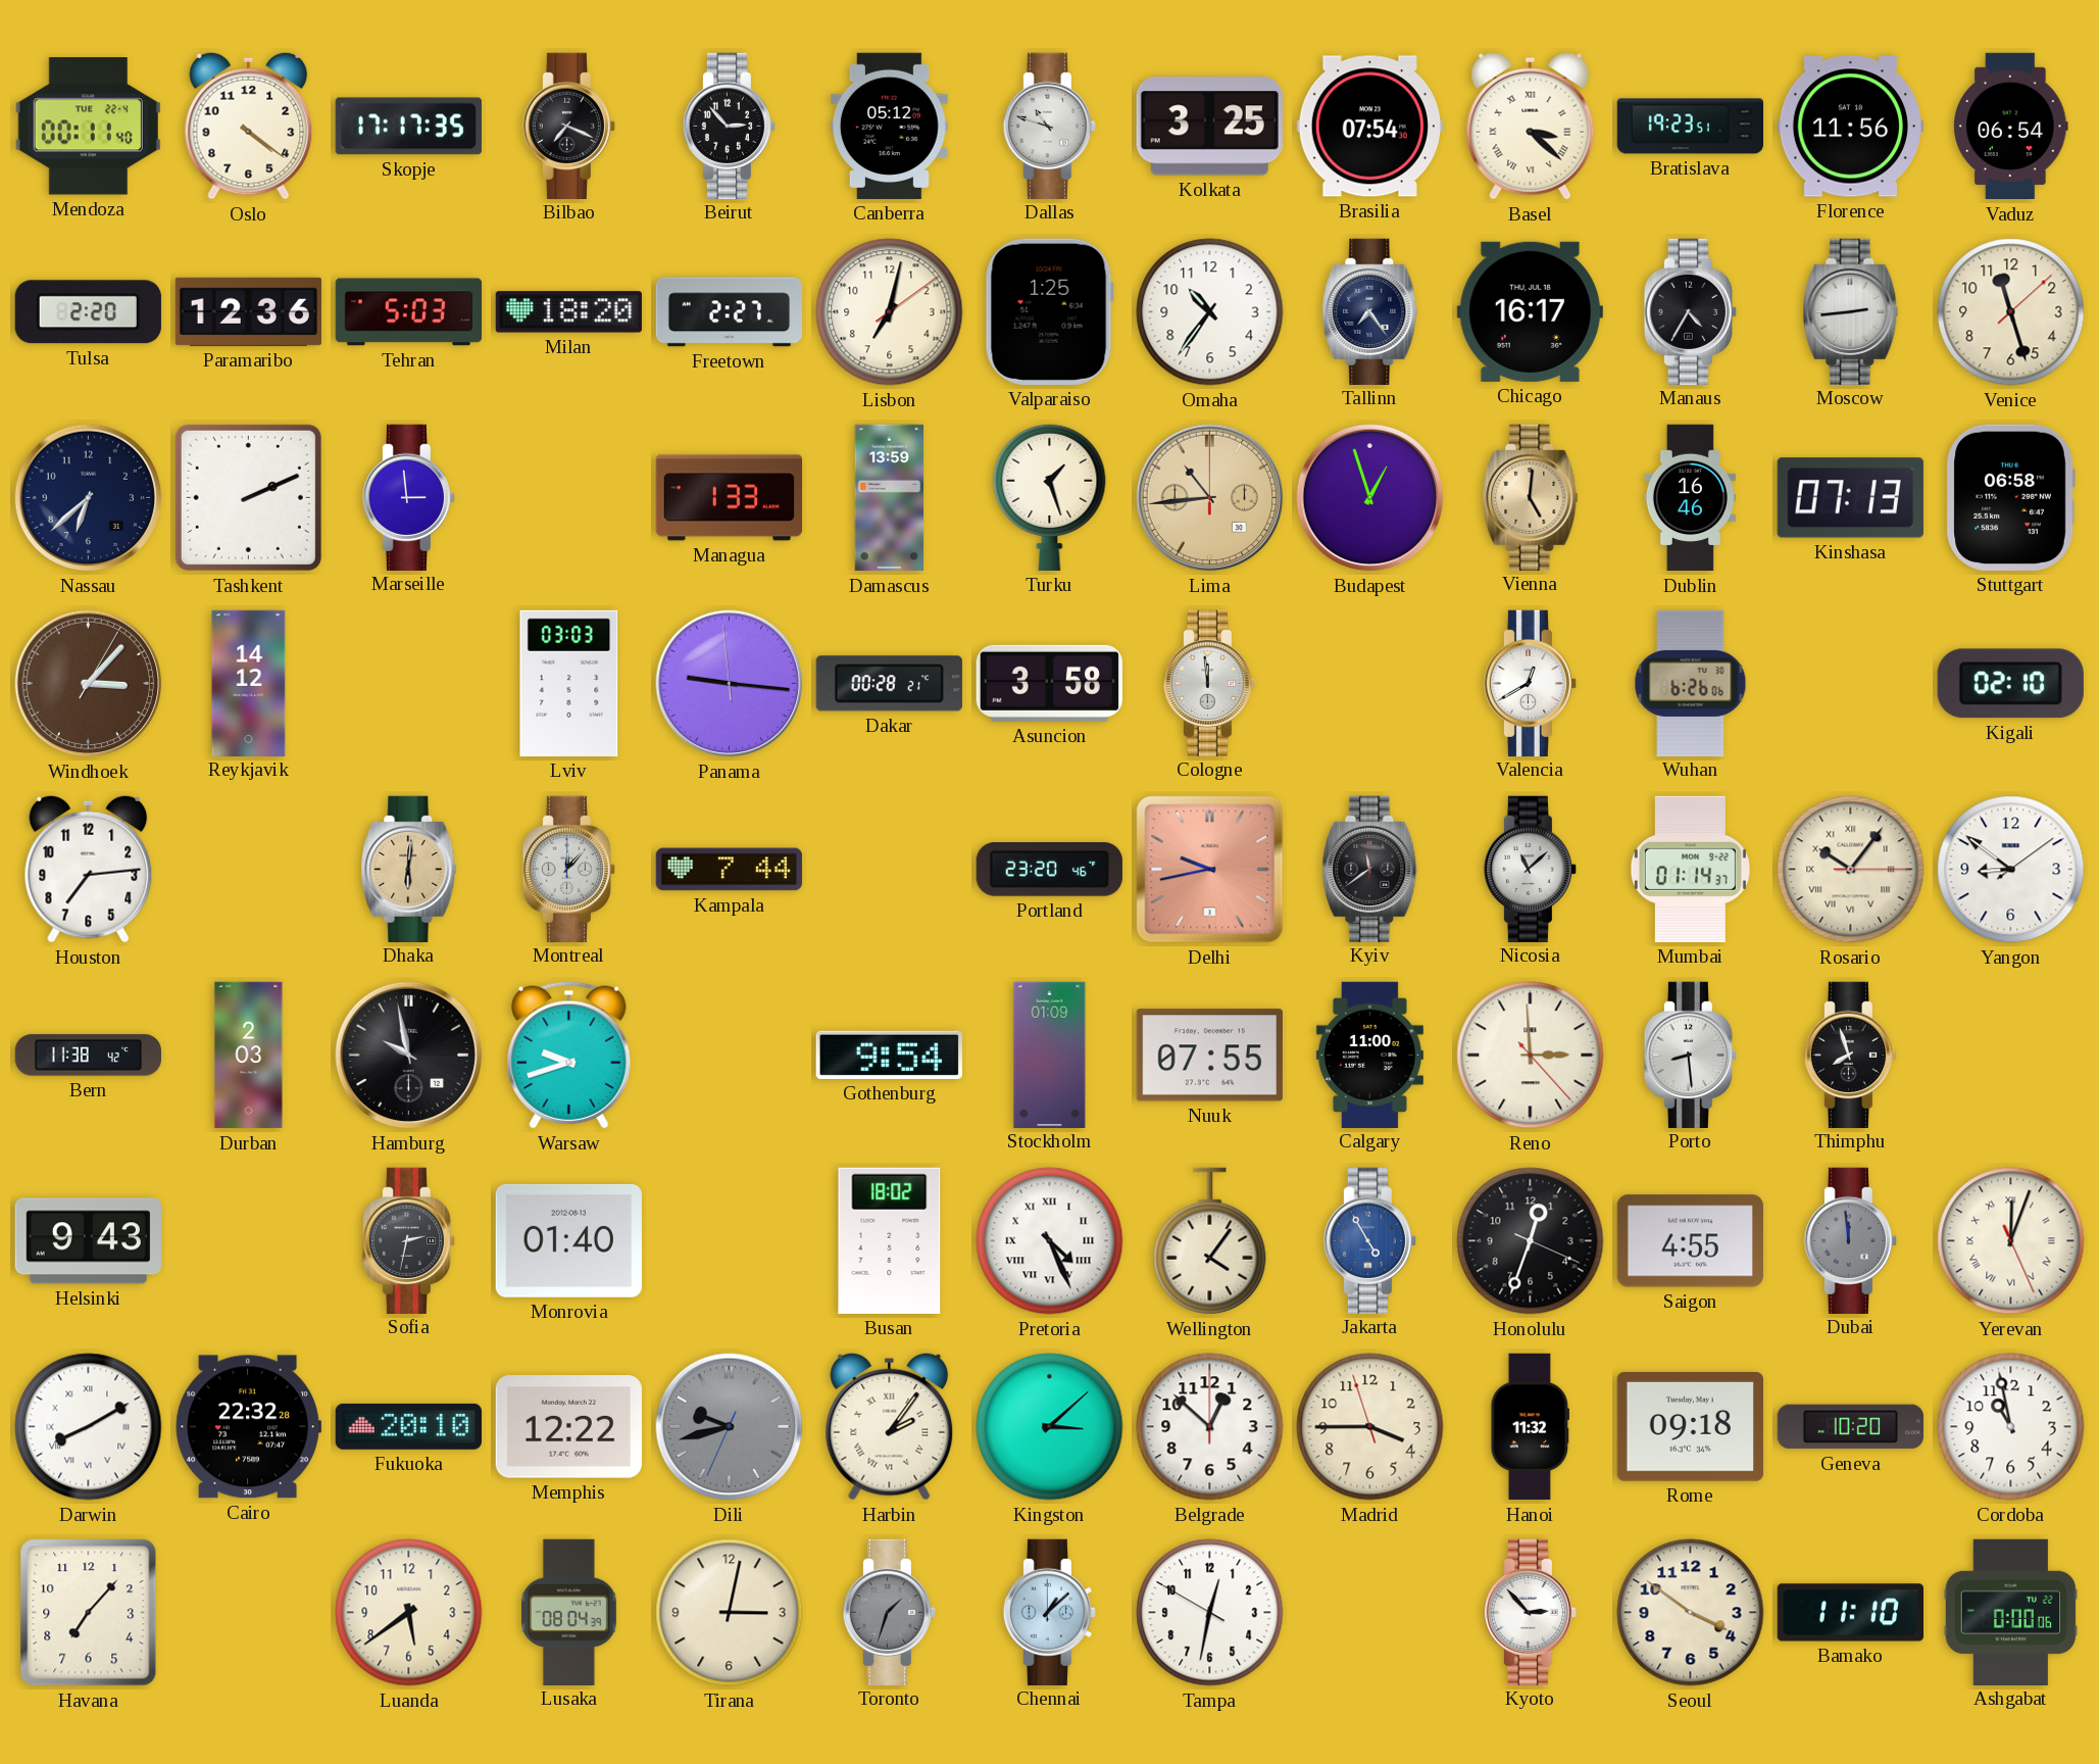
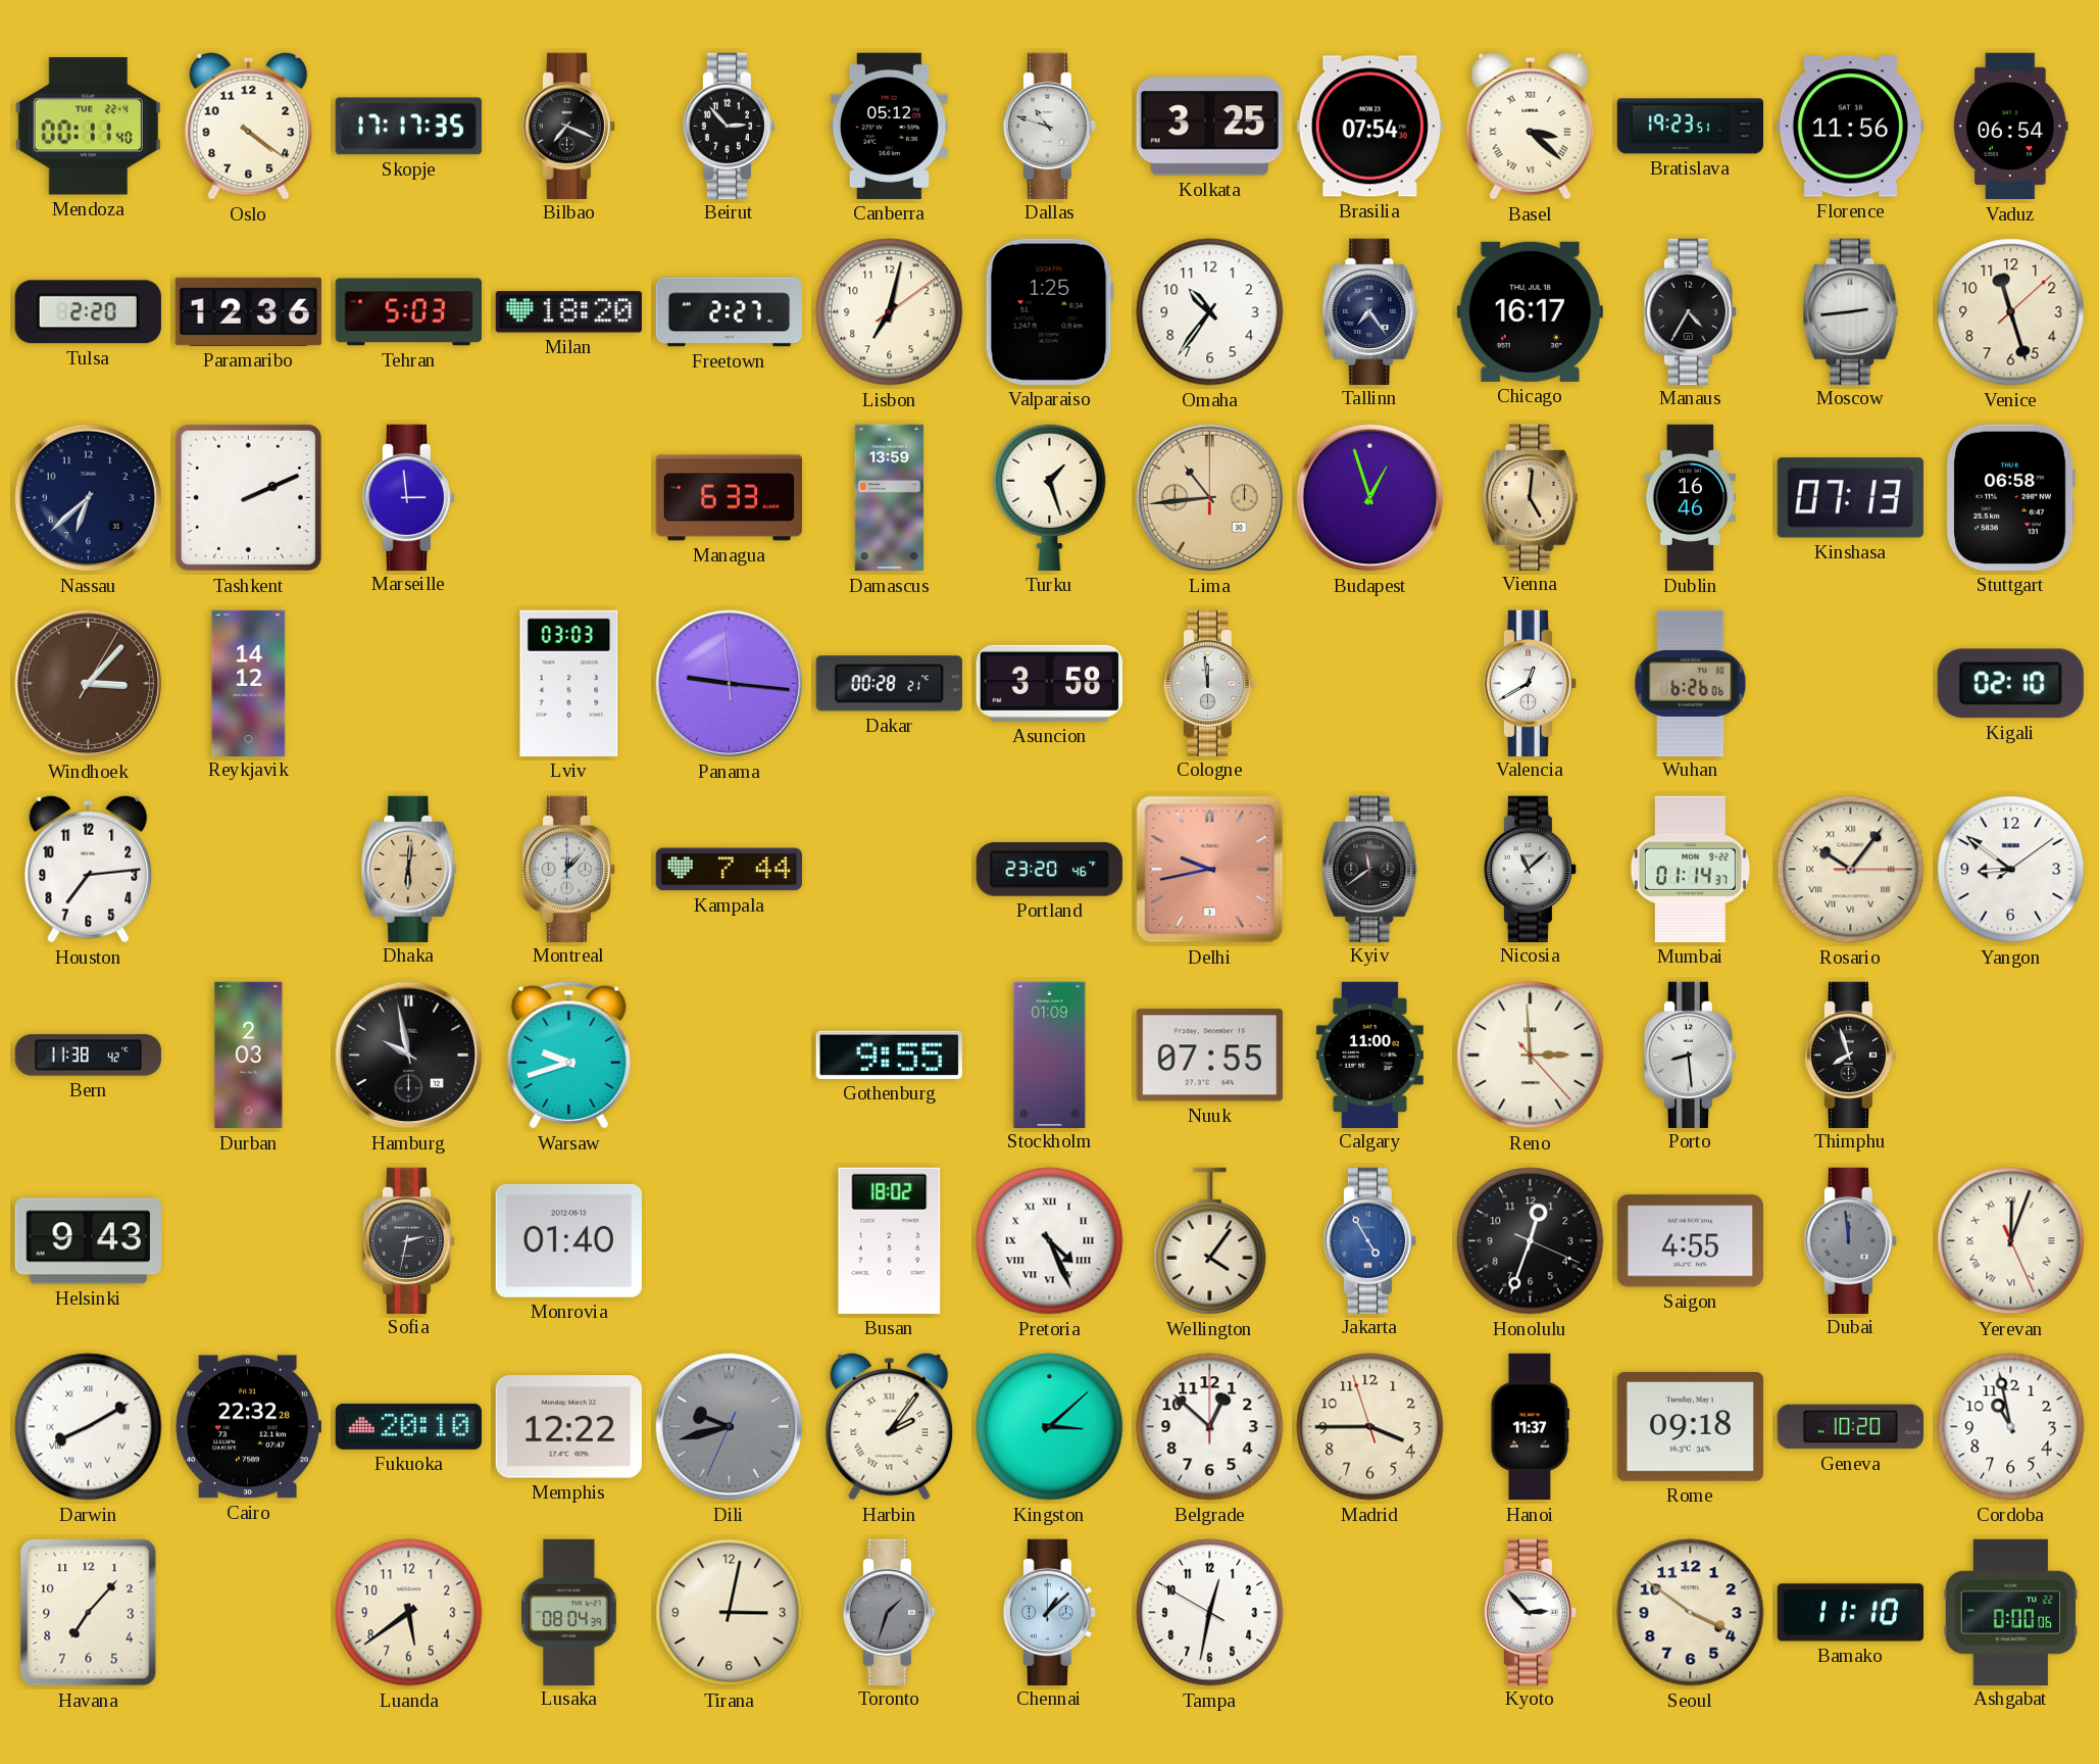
Managua: 1:33 -> 6:33 (729, 498)
Gothenburg: 9:54 -> 9:55 (889, 1055)
Hanoi: 11:32 -> 11:37 (1530, 1427)
